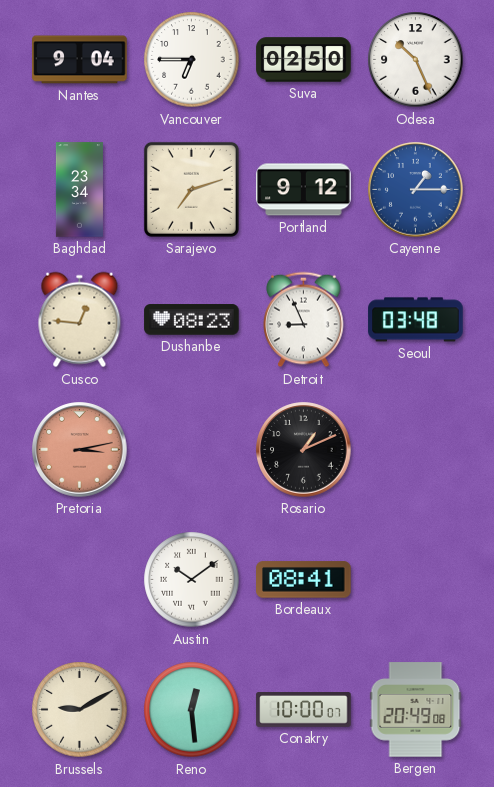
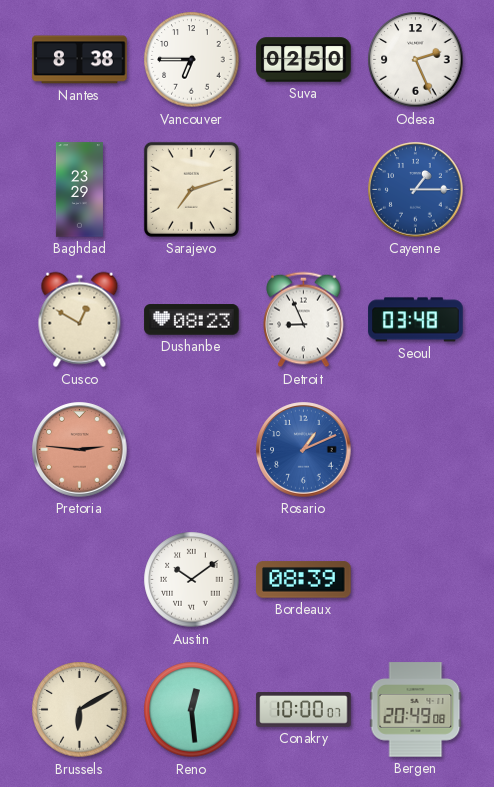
Nantes: 9:04 -> 8:38 (80, 60)
Odesa: 10:26 -> 2:26 (416, 60)
Baghdad: 23:34 -> 23:29 (79, 190)
Portland: 9:12 -> none (304, 190)
Cusco: 12:46 -> 12:50 (80, 320)
Pretoria: 3:13 -> 2:46 (80, 450)
Rosario dial: black -> blue (304, 450)
Bordeaux: 08:41 -> 08:39 (304, 580)
Brussels: 9:10 -> 6:10 (80, 710)
